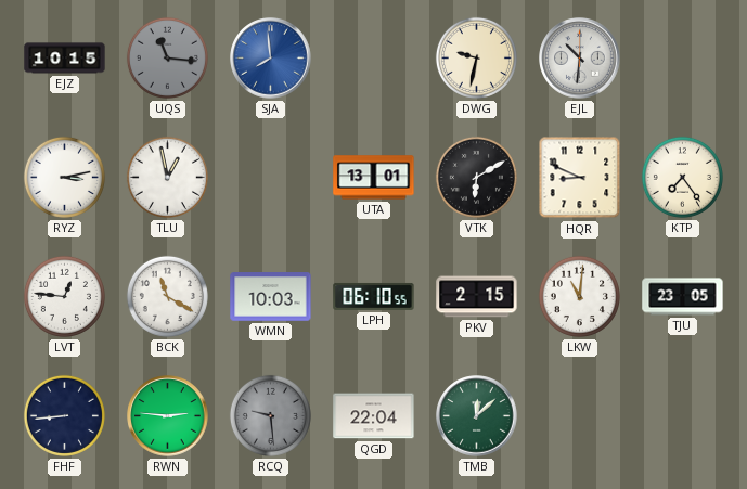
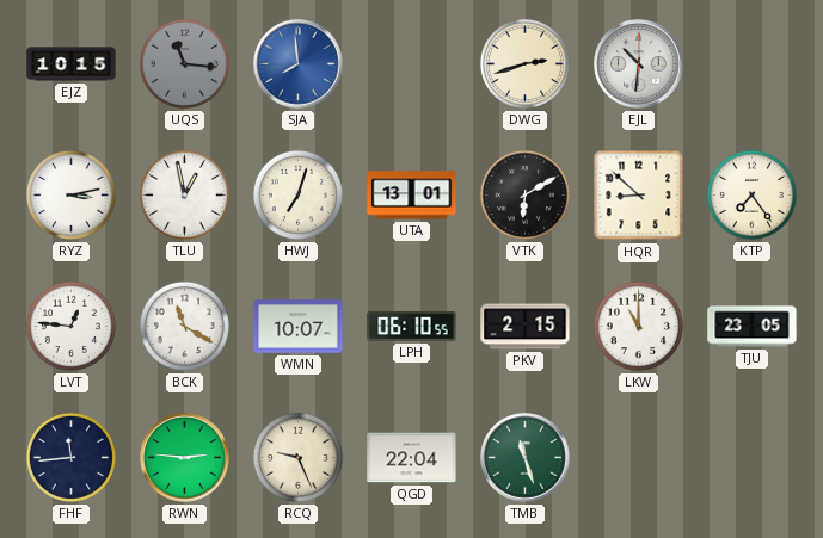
DWG: 9:32 -> 2:42 (524, 63)
HWJ: none -> 7:03 (297, 194)
HQR: 8:49 -> 8:52 (639, 196)
WMN: 10:03 -> 10:07 (299, 327)
LKW: 11:01 -> 11:00 (638, 326)
FHF: 8:44 -> 11:44 (70, 457)
RCQ: 9:29 -> 9:26 (297, 457)
RCQ dial: grey -> cream (297, 457)
TMB: 12:08 -> 11:27 (526, 458)
